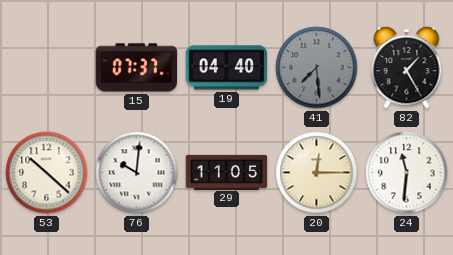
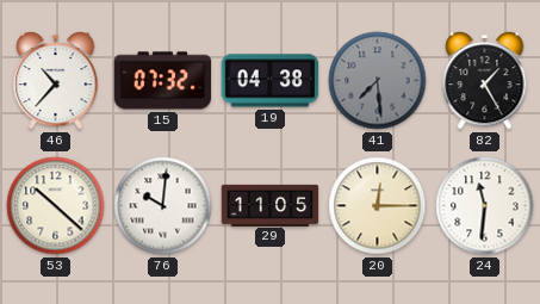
46: none -> 10:37 (56, 81)
15: 07:37 -> 07:32 (163, 81)
19: 04:40 -> 04:38 (271, 81)
